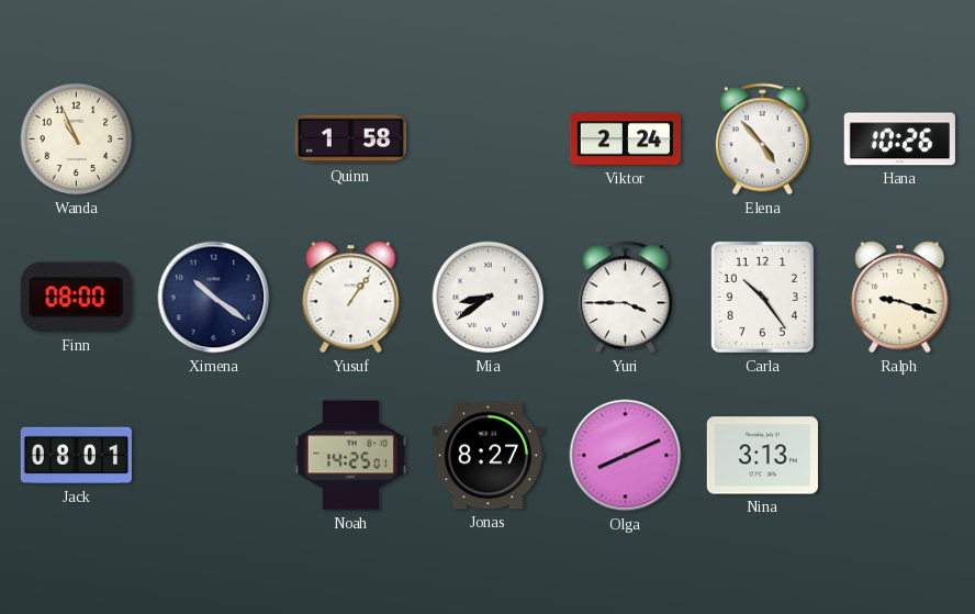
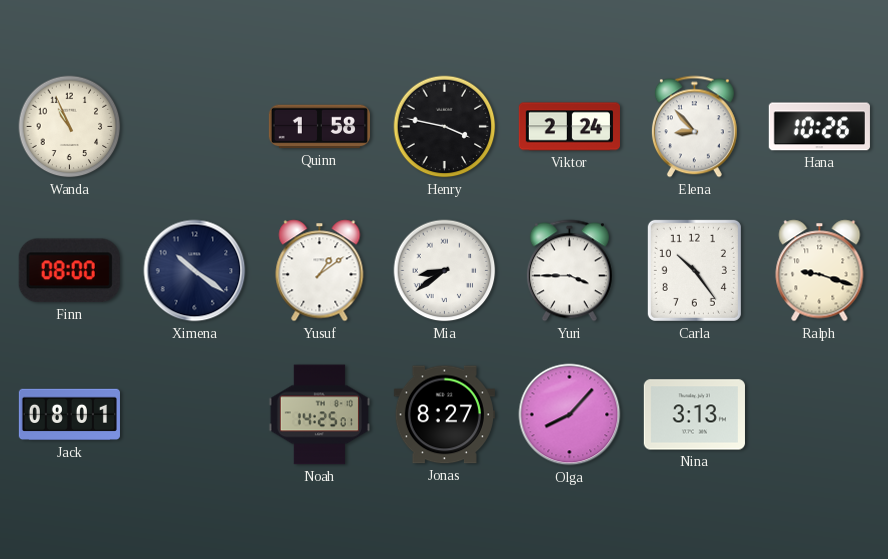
Henry: none -> 3:47 (445, 127)
Elena: 4:53 -> 8:53 (694, 127)
Yusuf: 1:06 -> 1:09 (320, 271)
Olga: 8:11 -> 8:07 (570, 415)
